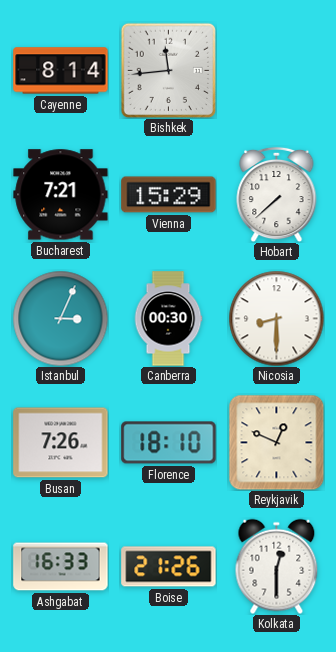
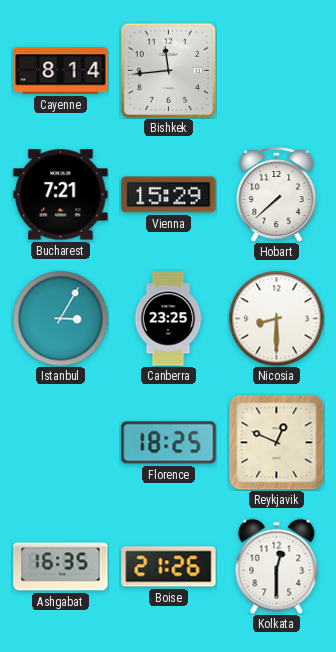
Istanbul: 3:04 -> 3:05 (60, 318)
Canberra: 00:30 -> 23:25 (168, 319)
Busan: 7:26 -> none (61, 443)
Florence: 18:10 -> 18:25 (169, 443)
Ashgabat: 16:33 -> 16:35 (61, 567)
